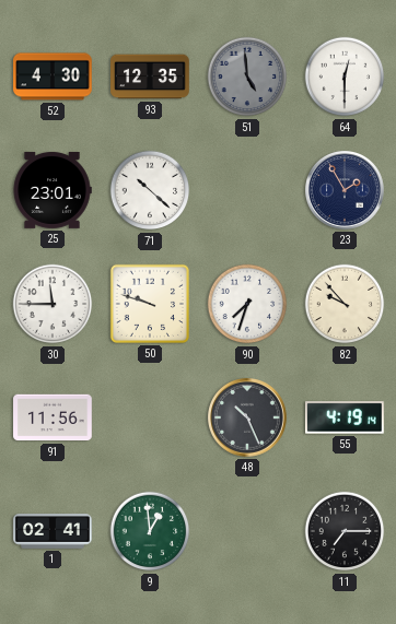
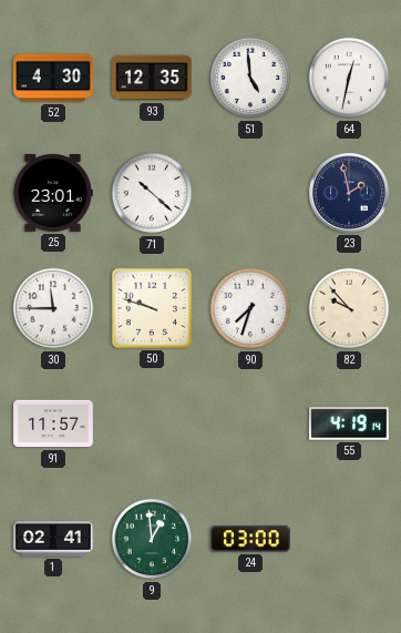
51 dial: grey -> white (250, 78)
64: 12:30 -> 12:32 (349, 78)
23: 1:55 -> 1:58 (350, 194)
91: 11:56 -> 11:57 (53, 423)
48: 10:26 -> none (248, 419)
24: none -> 03:00 (251, 539)
11: 7:15 -> none (345, 531)
